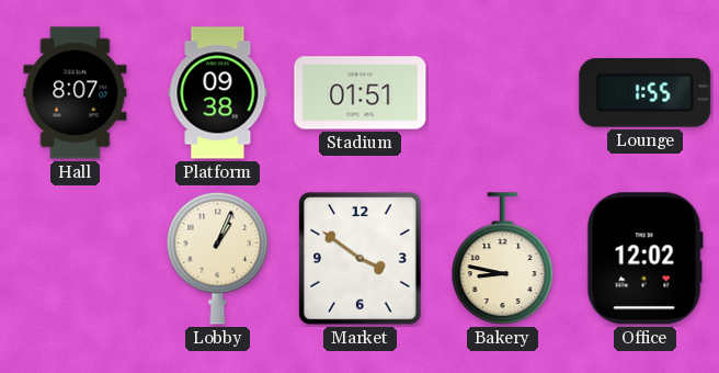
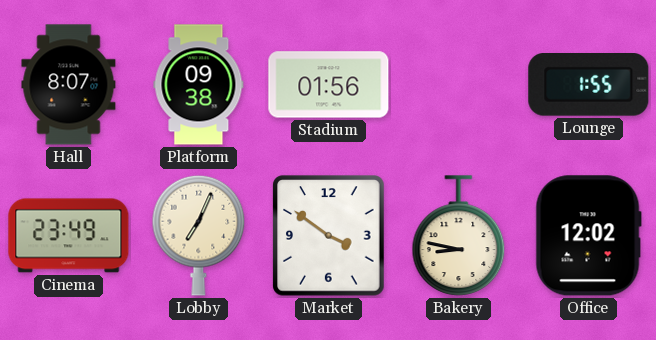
Stadium: 01:51 -> 01:56 (329, 85)
Cinema: none -> 23:49 (69, 236)
Lobby: 1:04 -> 7:04 (199, 235)
